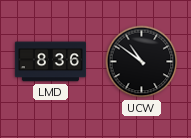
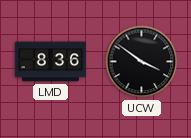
UCW: 10:51 -> 3:51 (142, 62)
